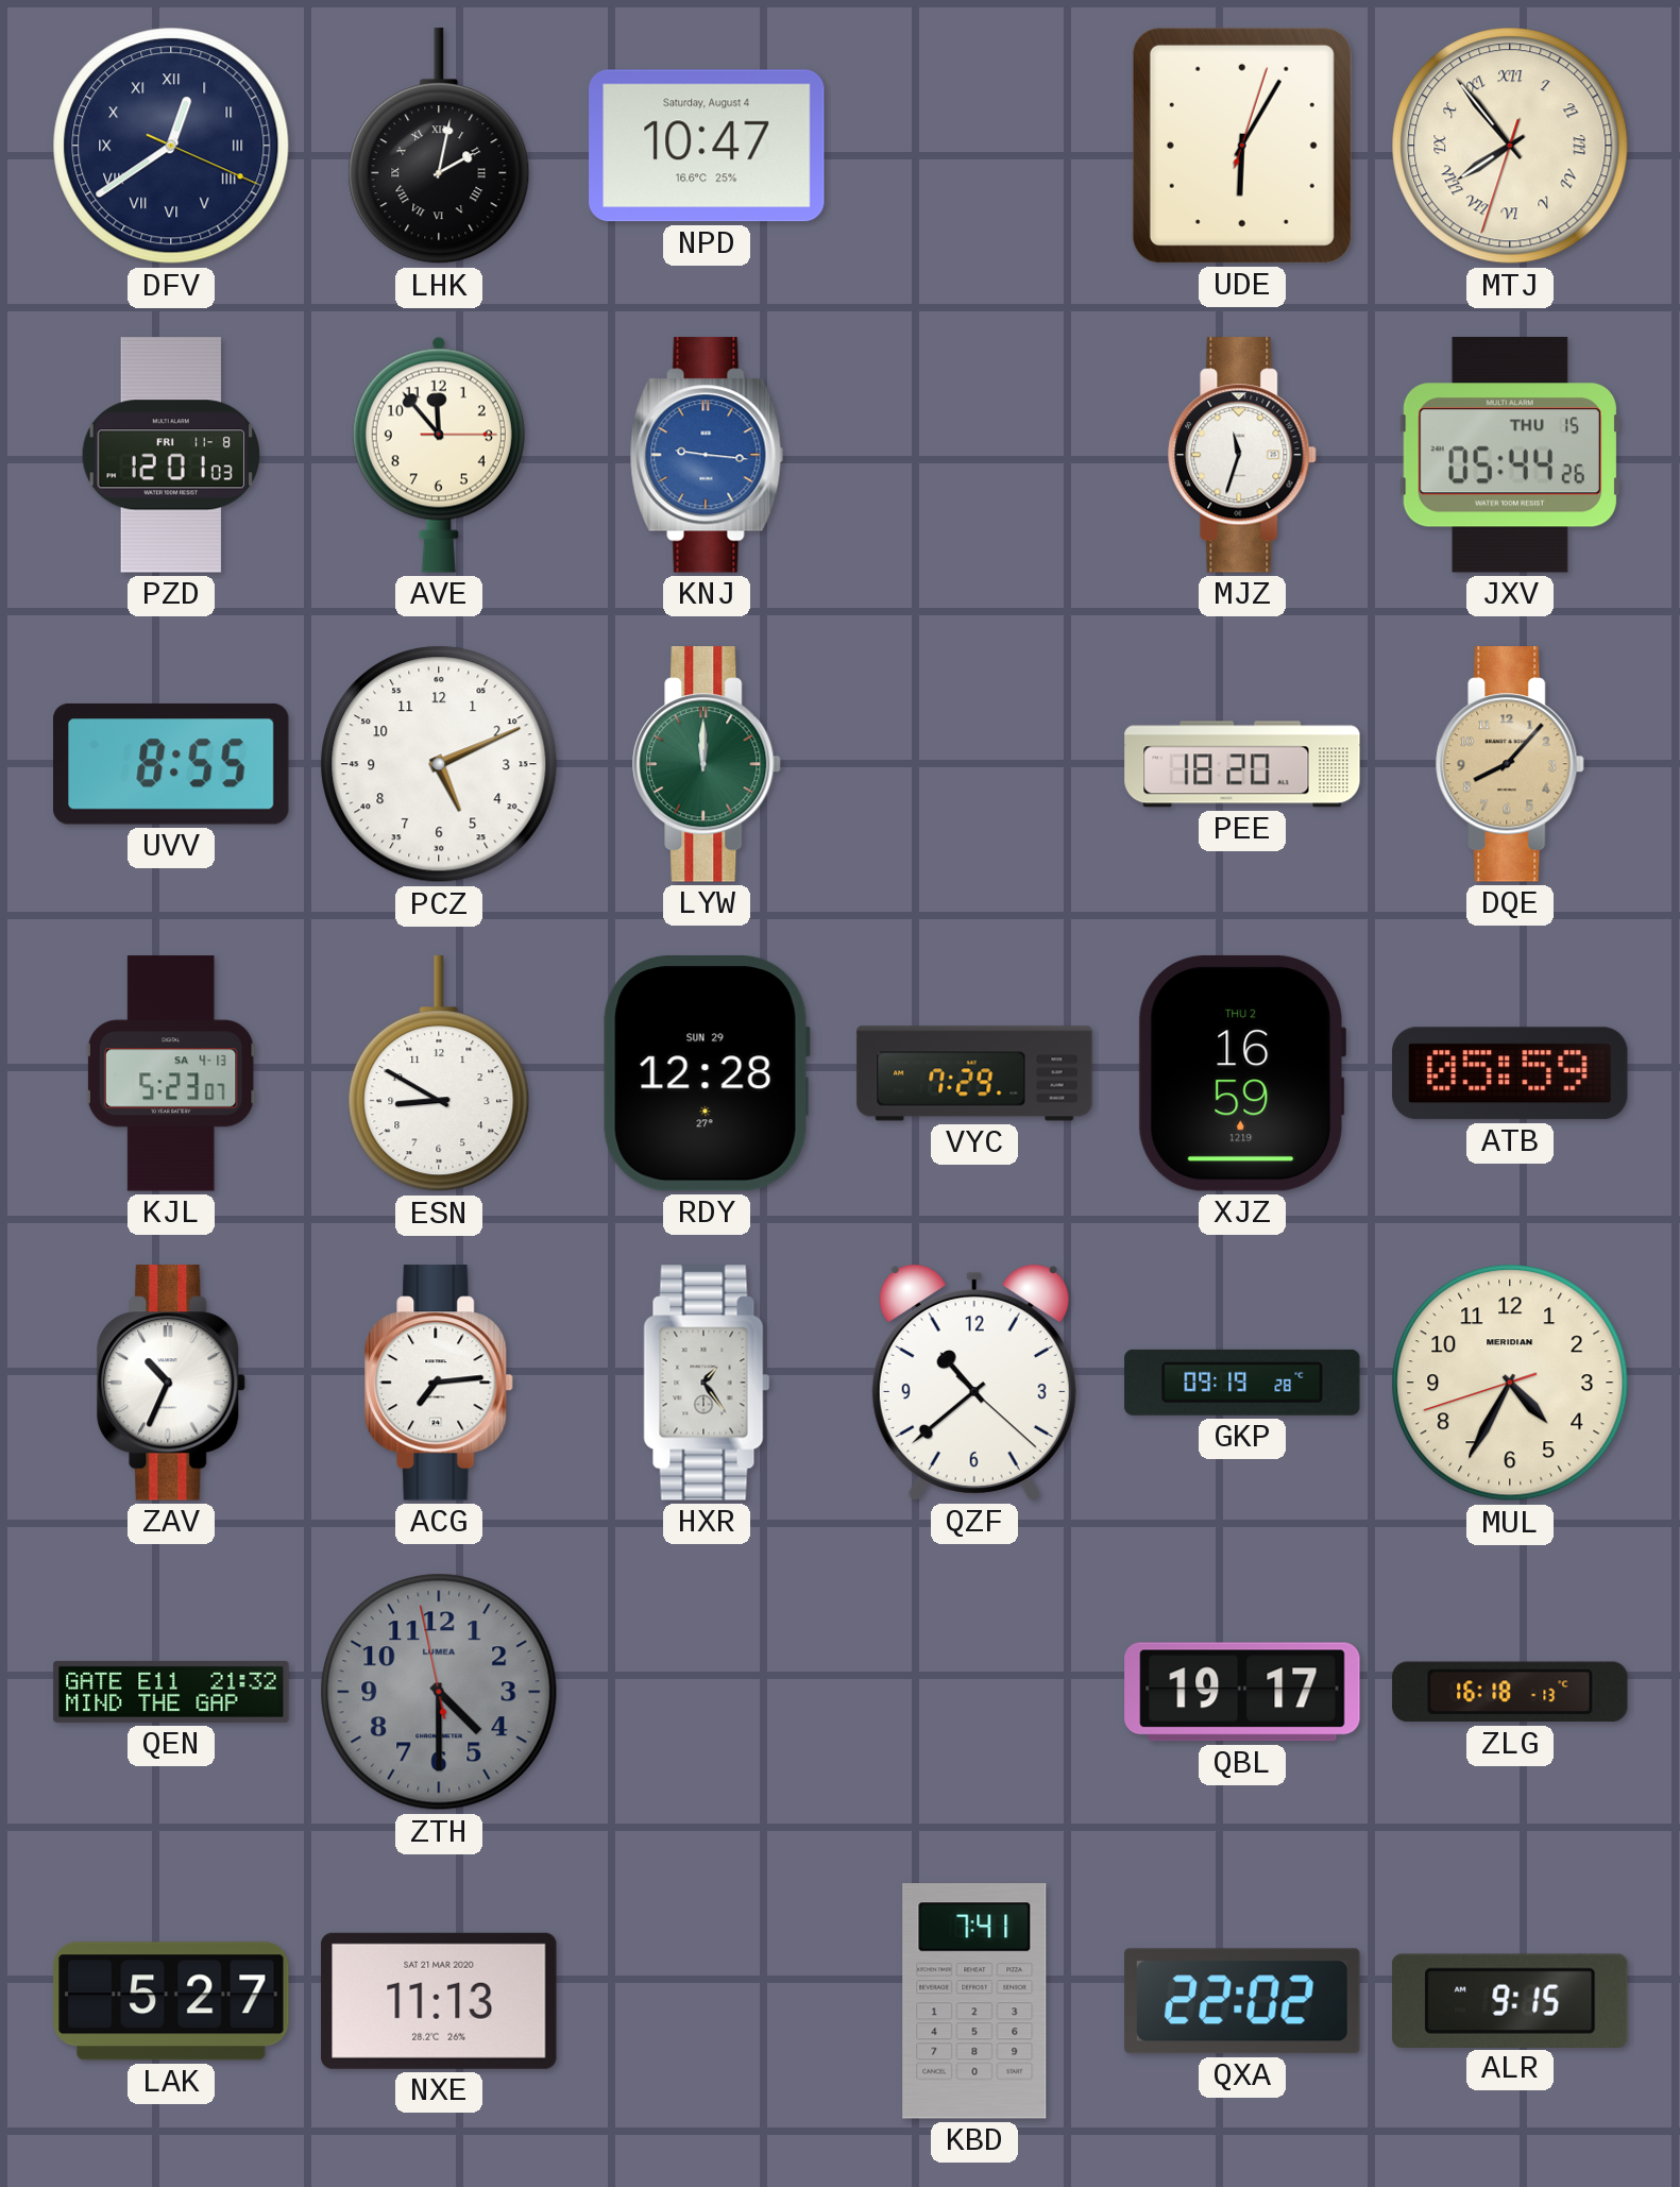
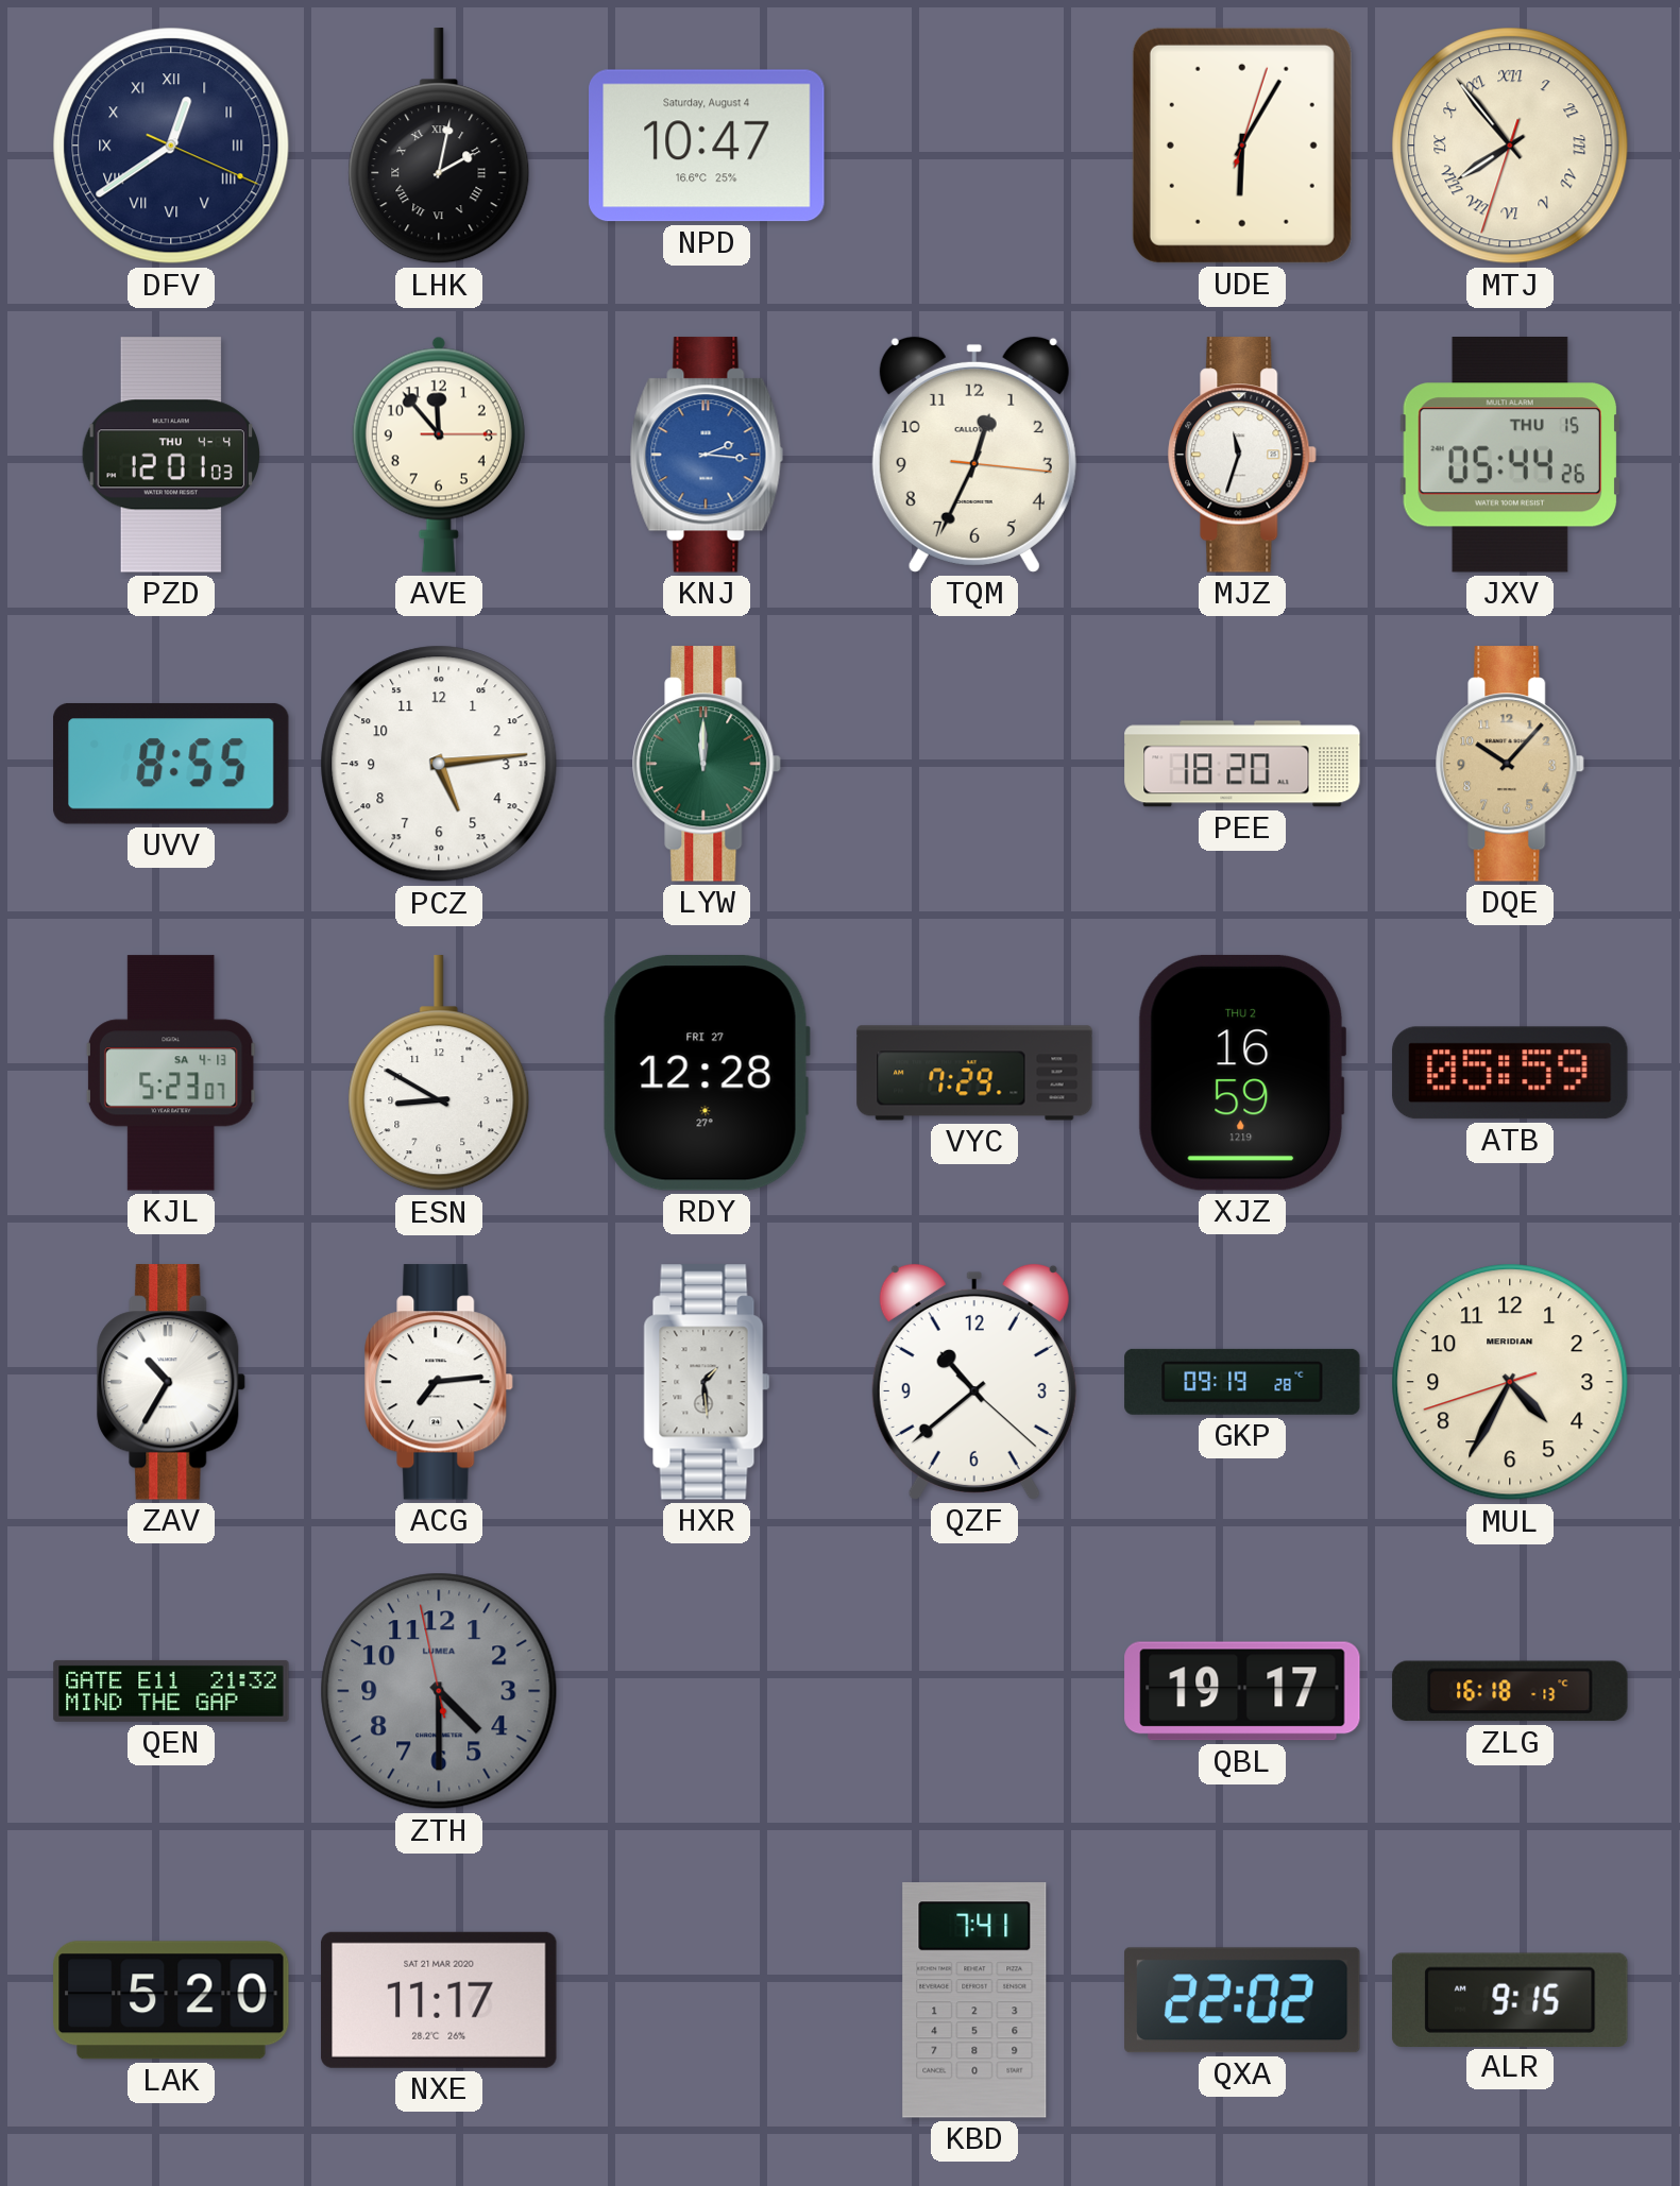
PZD date: FRI 11-8 -> THU 4-4 (170, 455)
KNJ: 9:16 -> 2:16 (707, 455)
TQM: none -> 12:34 (974, 455)
PCZ: 5:11 -> 5:14 (439, 764)
DQE: 8:07 -> 10:07 (1511, 764)
RDY date: SUN 29 -> FRI 27 (707, 1074)
ZAV: 10:34 -> 10:35 (172, 1382)
HXR: 1:24 -> 1:29 (707, 1382)
LAK: 5:27 -> 5:20 (171, 2000)
NXE: 11:13 -> 11:17 (440, 2000)
